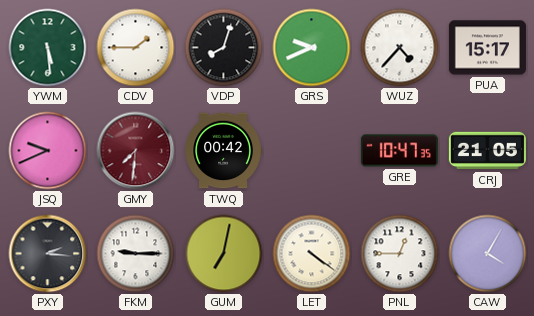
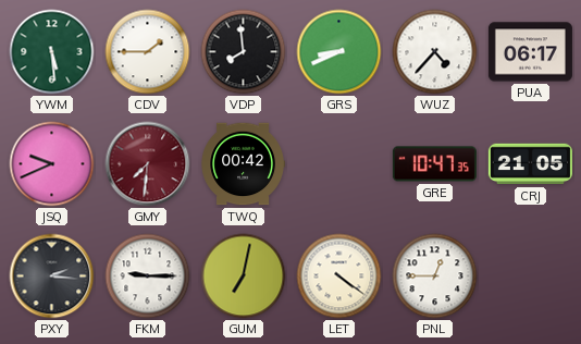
VDP: 8:03 -> 7:59 (244, 52)
GRS: 9:41 -> 8:41 (339, 52)
PUA: 15:17 -> 06:17 (530, 52)
CAW: 4:05 -> none (488, 254)
